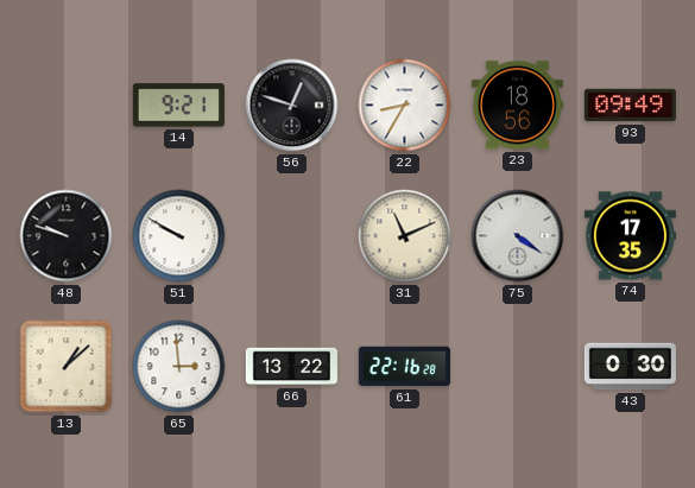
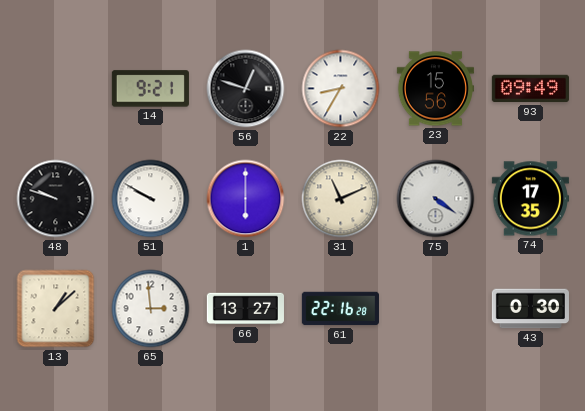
23: 18:56 -> 15:56 (435, 89)
1: none -> 6:00 (246, 199)
66: 13:22 -> 13:27 (245, 309)
